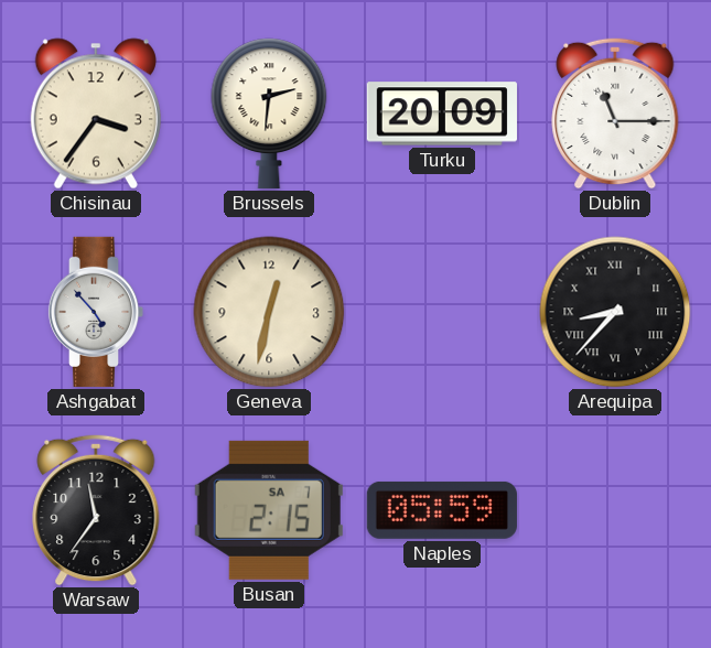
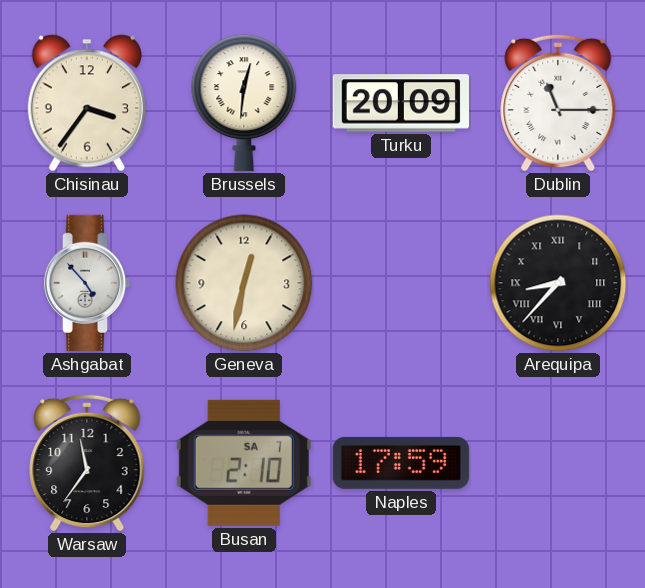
Brussels: 2:31 -> 12:31 (244, 103)
Busan: 2:15 -> 2:10 (244, 463)
Naples: 05:59 -> 17:59 (401, 463)
